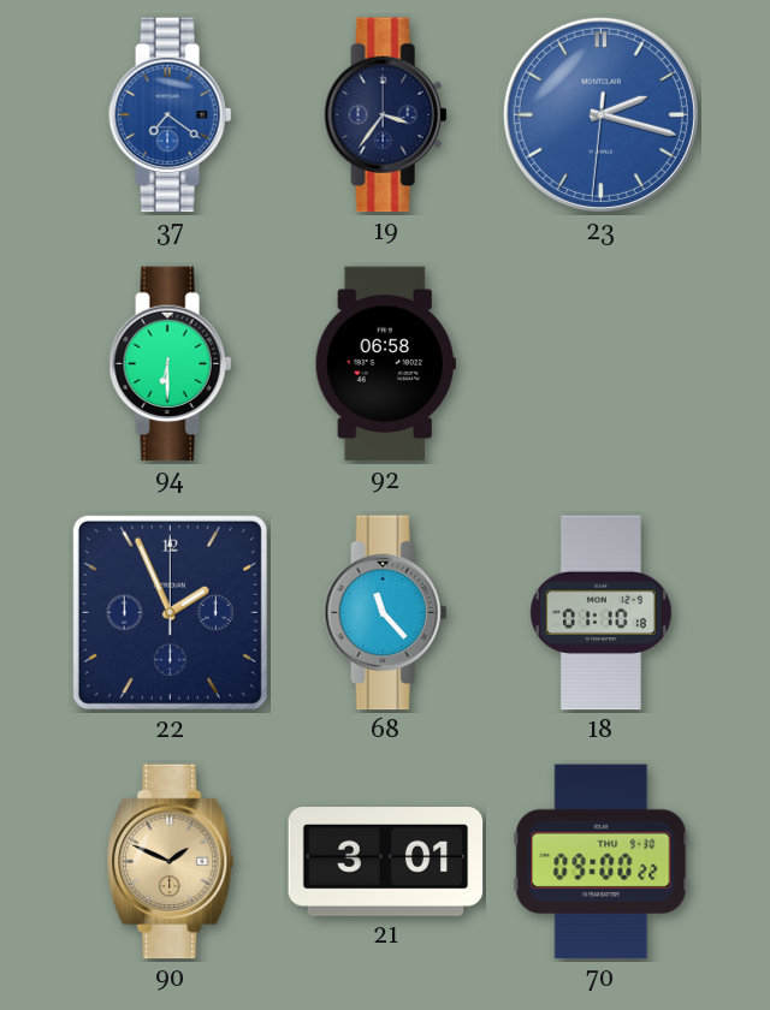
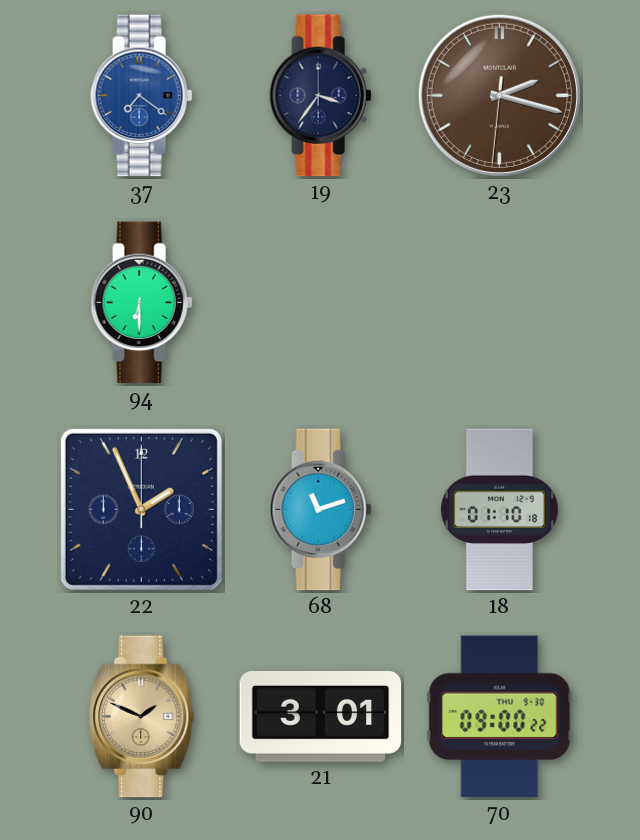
23 dial: blue -> brown (499, 95)
92: 06:58 -> none (385, 364)
68: 11:23 -> 11:12 (321, 510)
